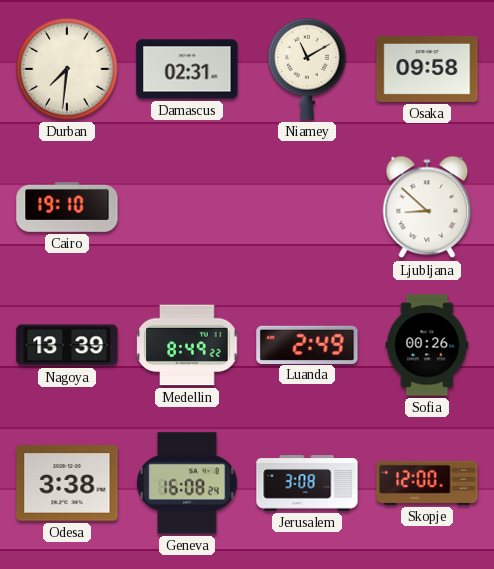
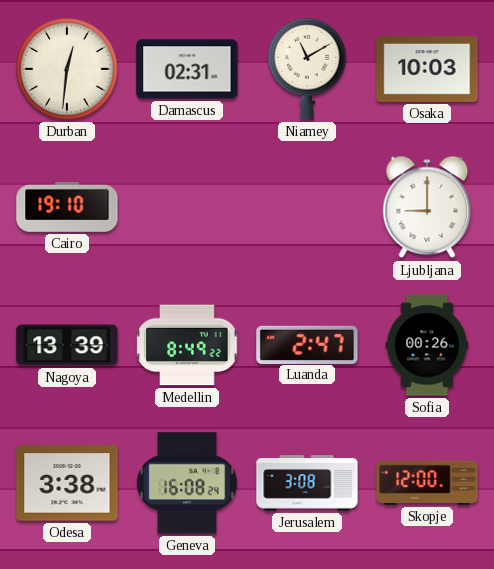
Durban: 7:31 -> 12:31 (67, 69)
Osaka: 09:58 -> 10:03 (427, 69)
Ljubljana: 8:52 -> 9:00 (427, 207)
Luanda: 2:49 -> 2:47 (307, 344)
